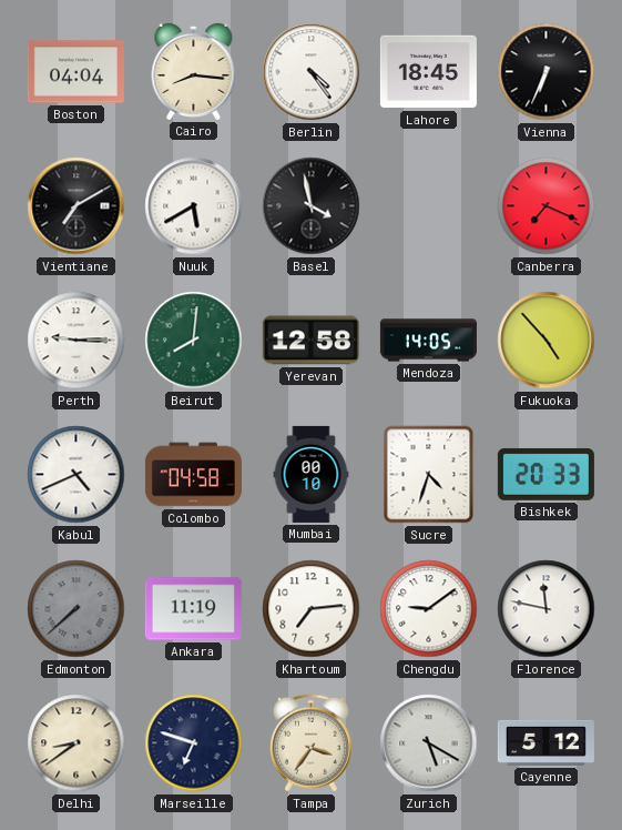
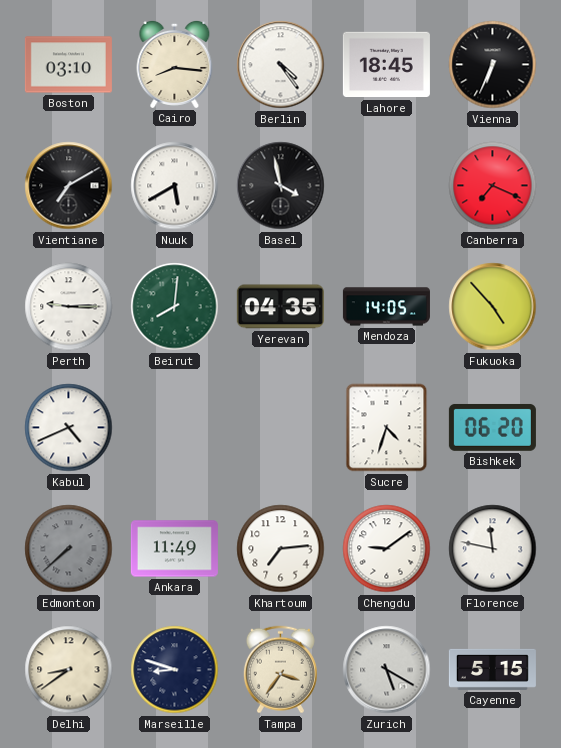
Boston: 04:04 -> 03:10 (68, 65)
Yerevan: 12:58 -> 04:35 (280, 307)
Colombo: 04:58 -> none (193, 475)
Mumbai: 00:10 -> none (312, 474)
Bishkek: 20:33 -> 06:20 (492, 427)
Ankara: 11:19 -> 11:49 (174, 549)
Marseille: 6:48 -> 8:48 (175, 670)
Cayenne: 5:12 -> 5:15 (492, 669)
